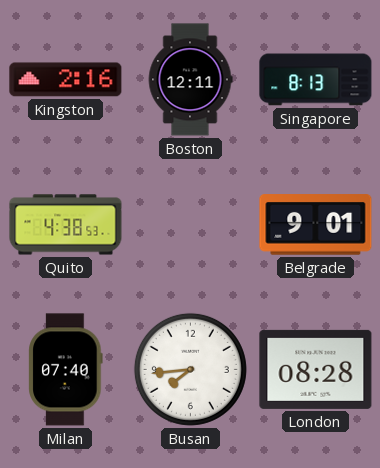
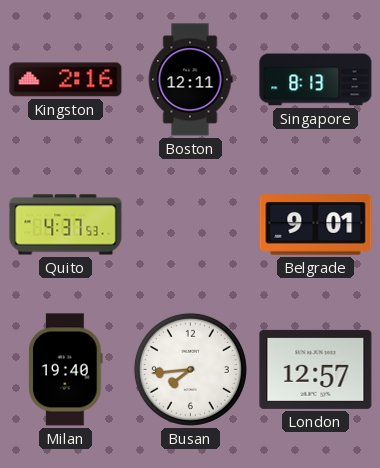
Quito: 4:38 -> 4:37 (66, 225)
Milan: 07:40 -> 19:40 (66, 370)
London: 08:28 -> 12:57 (316, 369)
